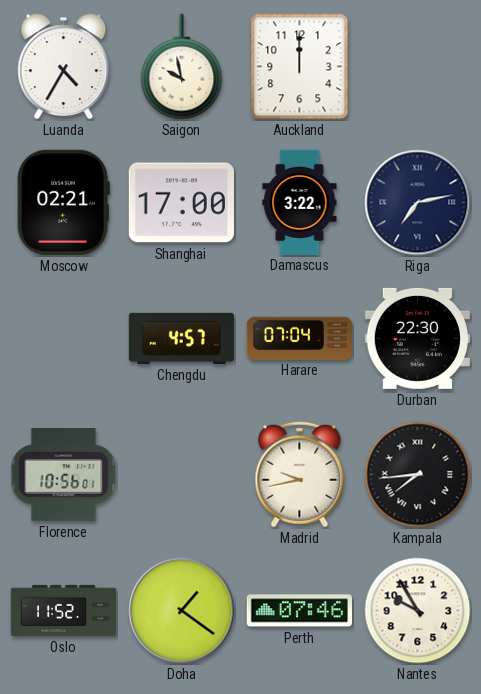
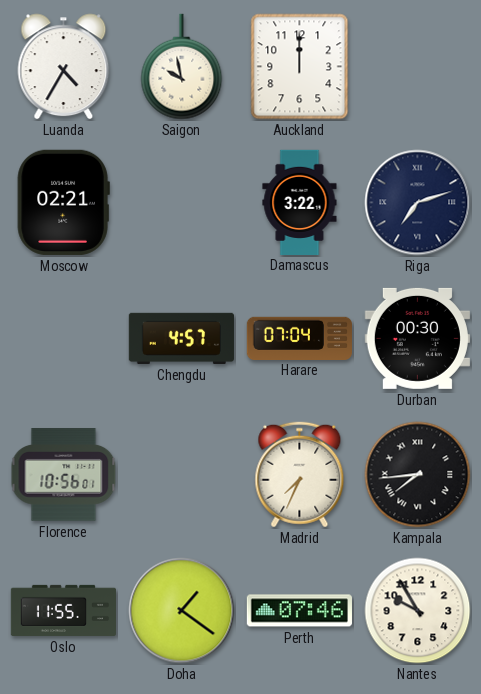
Shanghai: 17:00 -> none (181, 203)
Riga: 7:13 -> 7:12 (418, 203)
Durban: 22:30 -> 00:30 (417, 338)
Madrid: 9:43 -> 7:34 (300, 475)
Oslo: 11:52 -> 11:55 (63, 610)
